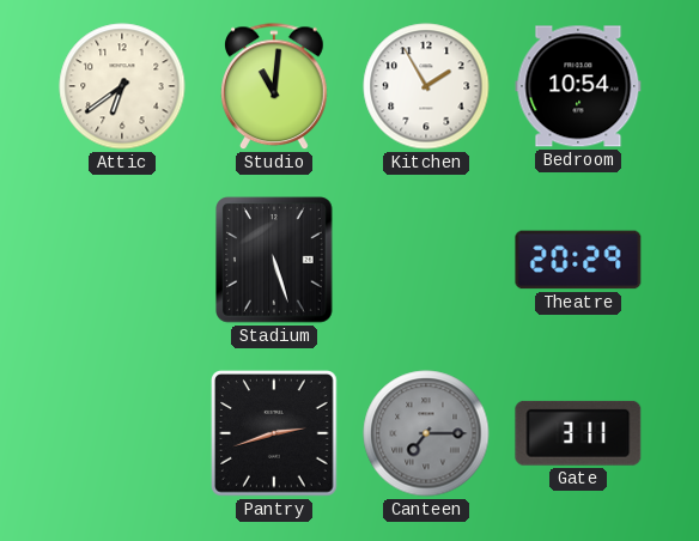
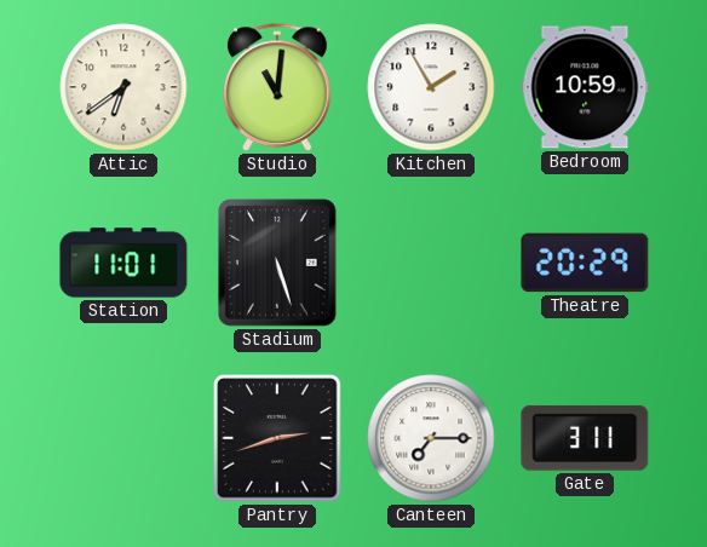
Bedroom: 10:54 -> 10:59 (585, 87)
Station: none -> 11:01 (123, 263)
Canteen dial: grey -> white (431, 438)
